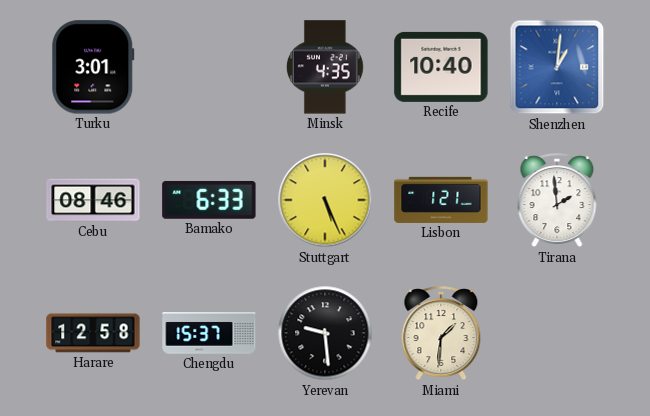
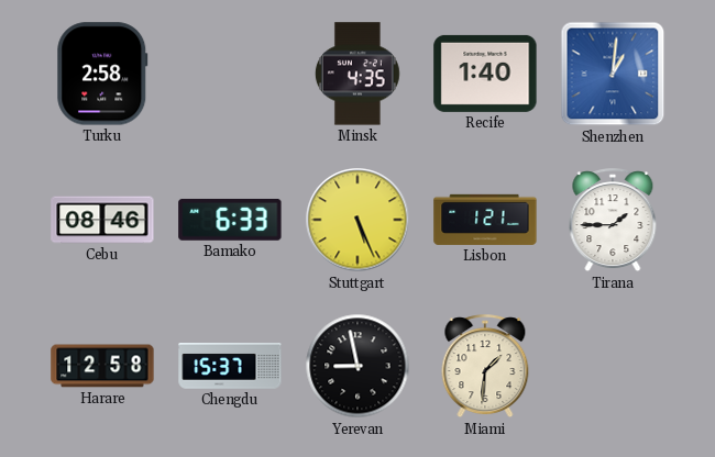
Turku: 3:01 -> 2:58 (102, 74)
Recife: 10:40 -> 1:40 (485, 74)
Tirana: 1:59 -> 1:45 (613, 221)
Yerevan: 9:29 -> 8:58 (358, 366)
